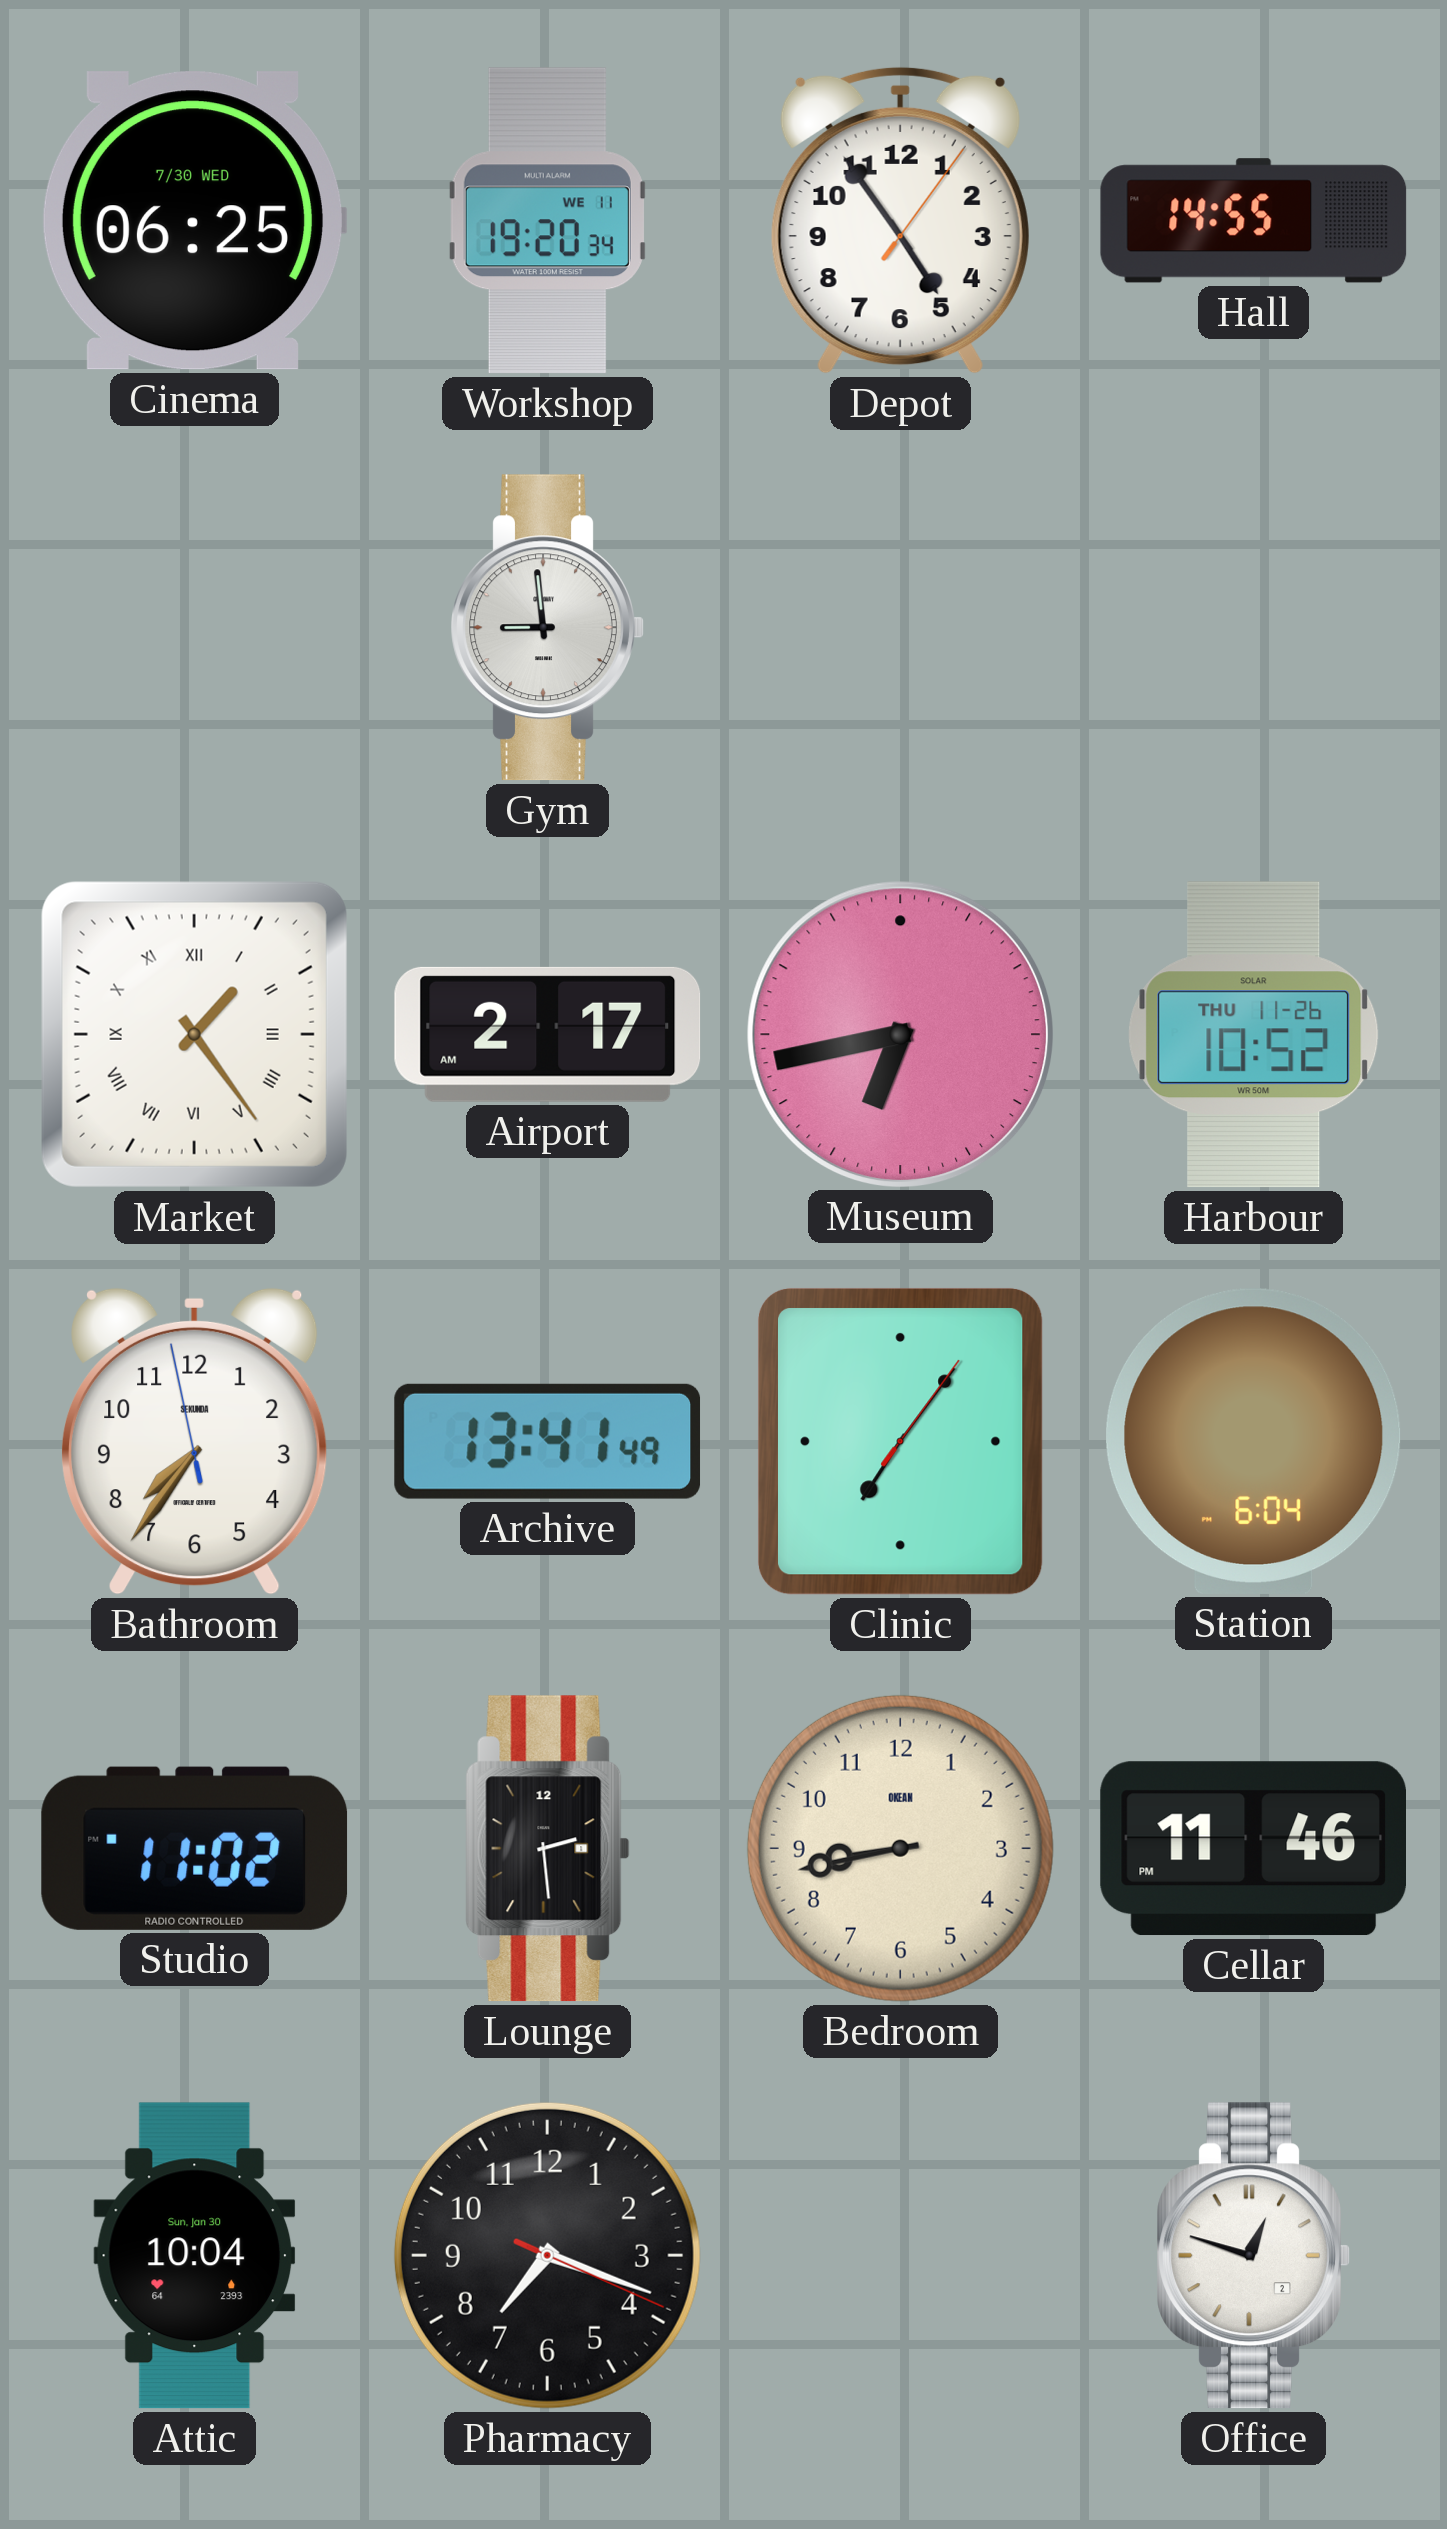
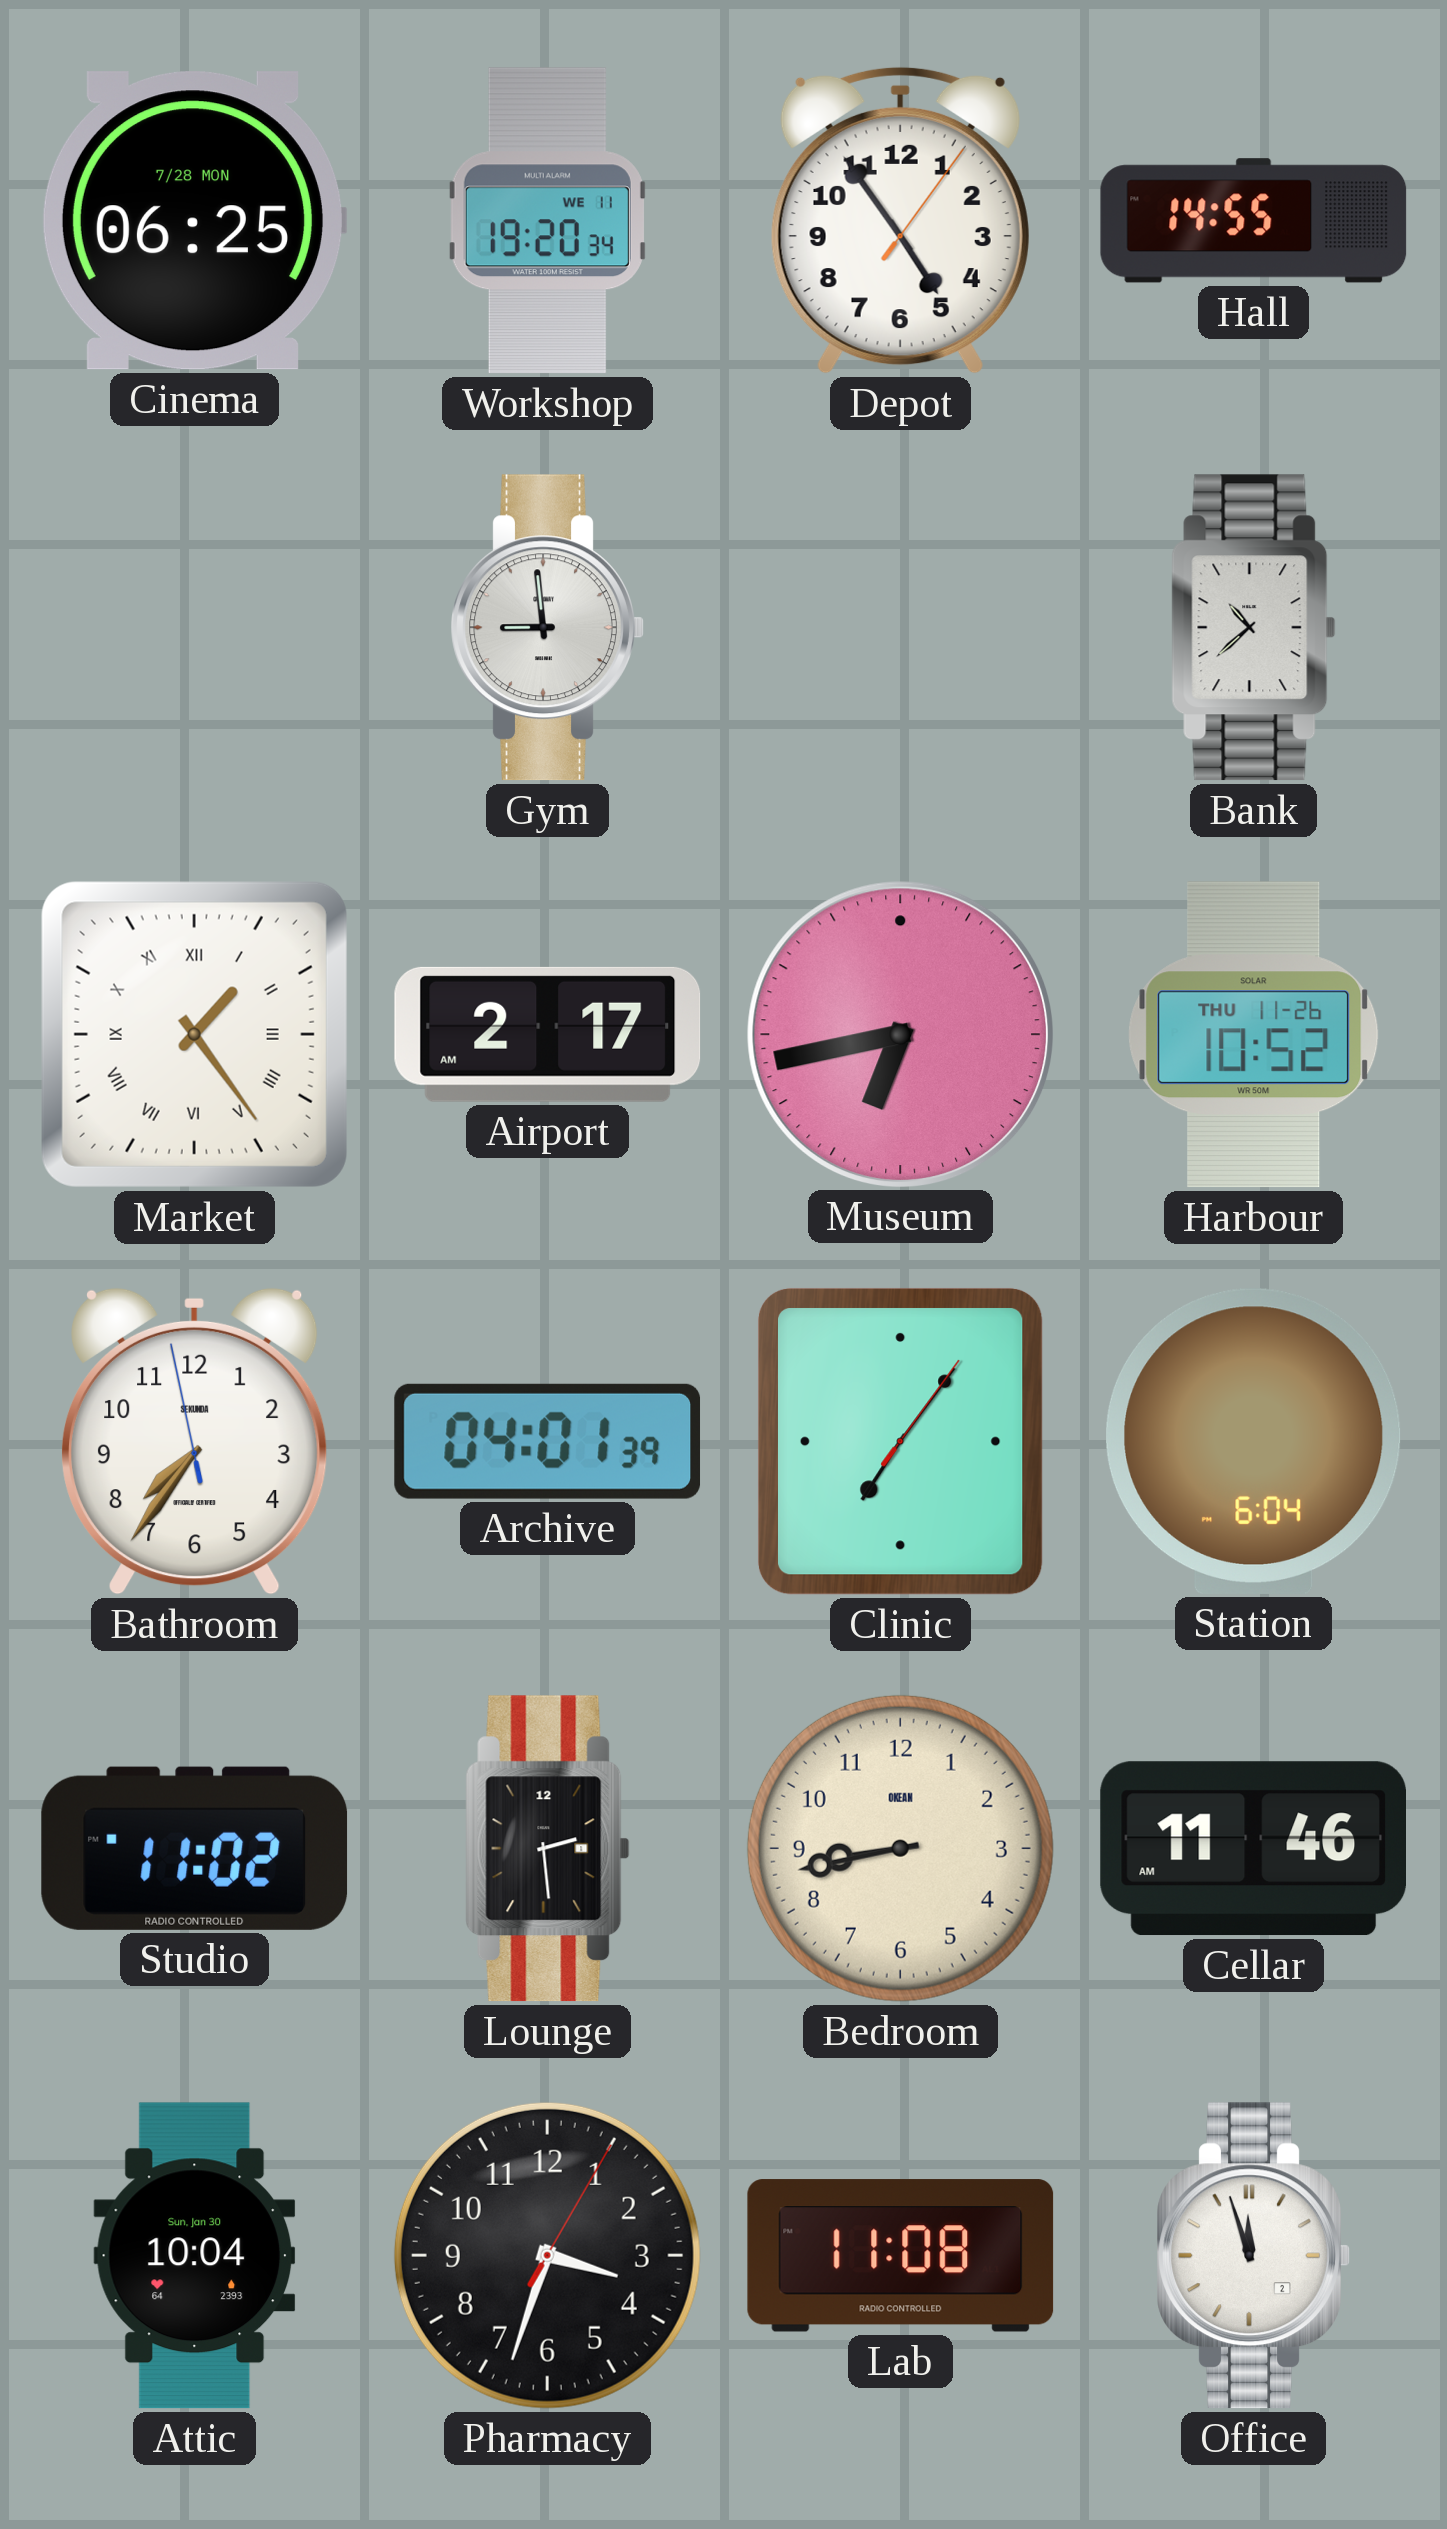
Cinema date: 7/30 WED -> 7/28 MON (194, 221)
Bank: none -> 10:38 (1254, 628)
Archive: 13:41 -> 04:01 (548, 1441)
Cellar: 11:46 PM -> 11:46 AM (1253, 1849)
Pharmacy: 7:18 -> 3:33 (547, 2255)
Lab: none -> 11:08 (901, 2256)
Office: 12:48 -> 11:57 (1253, 2256)
